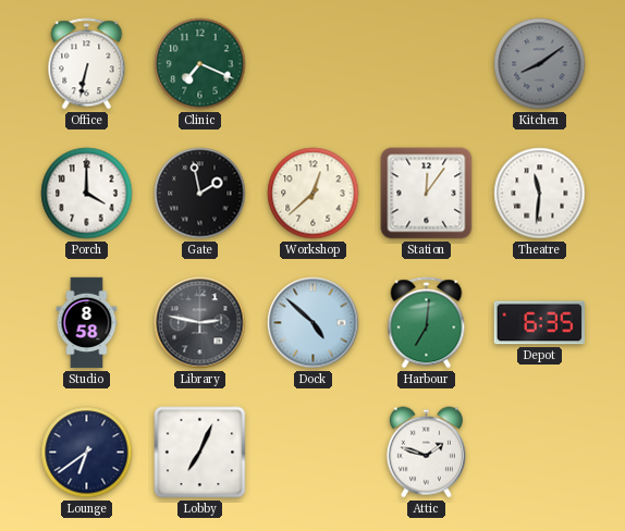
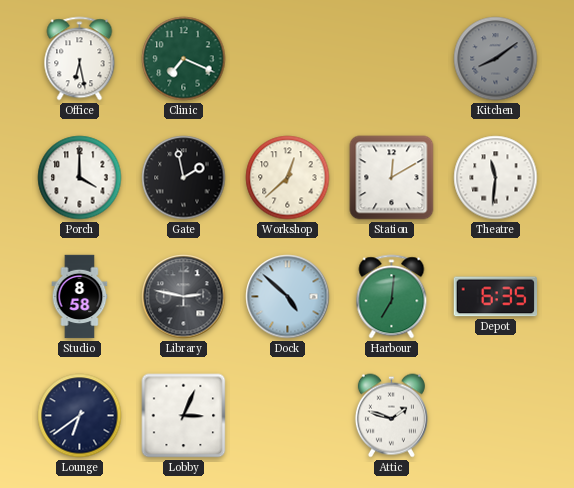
Office: 6:32 -> 6:28 (80, 59)
Station: 12:06 -> 12:10 (392, 178)
Lobby: 7:04 -> 3:04 (184, 416)
